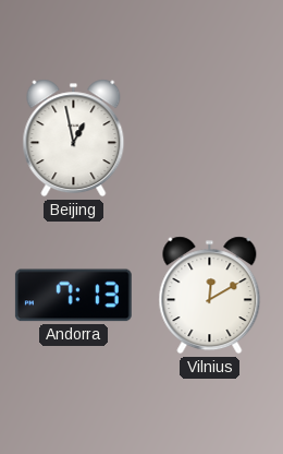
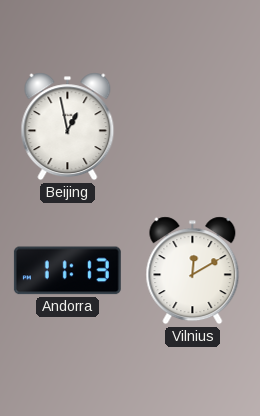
Andorra: 7:13 -> 11:13 (67, 271)
